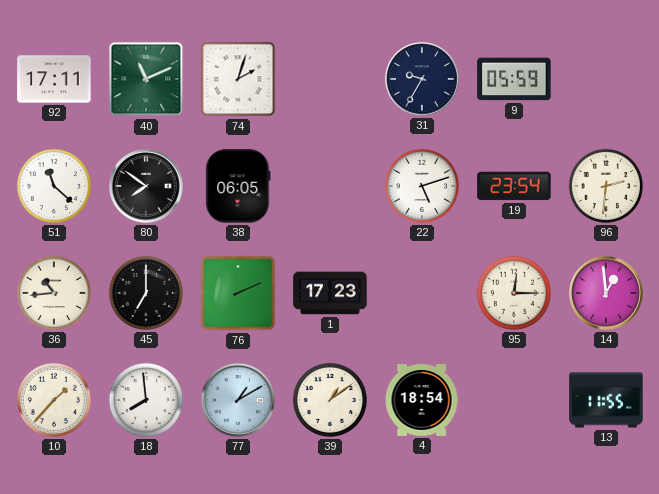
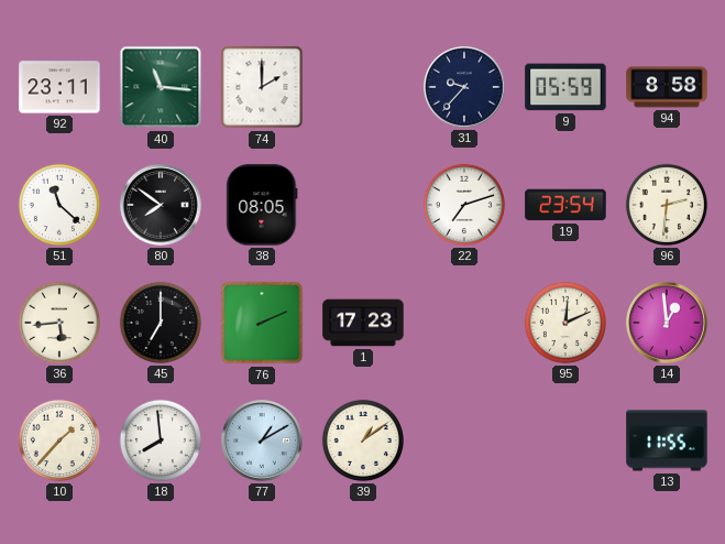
92: 17:11 -> 23:11 (59, 87)
40: 11:11 -> 11:16 (161, 87)
74: 2:03 -> 2:00 (262, 87)
31: 9:35 -> 9:37 (464, 87)
94: none -> 8:58 (667, 87)
38: 06:05 -> 08:05 (262, 205)
22: 5:12 -> 7:12 (464, 205)
36: 10:44 -> 5:44 (59, 323)
95: 12:15 -> 12:11 (565, 323)
4: 18:54 -> none (422, 401)
